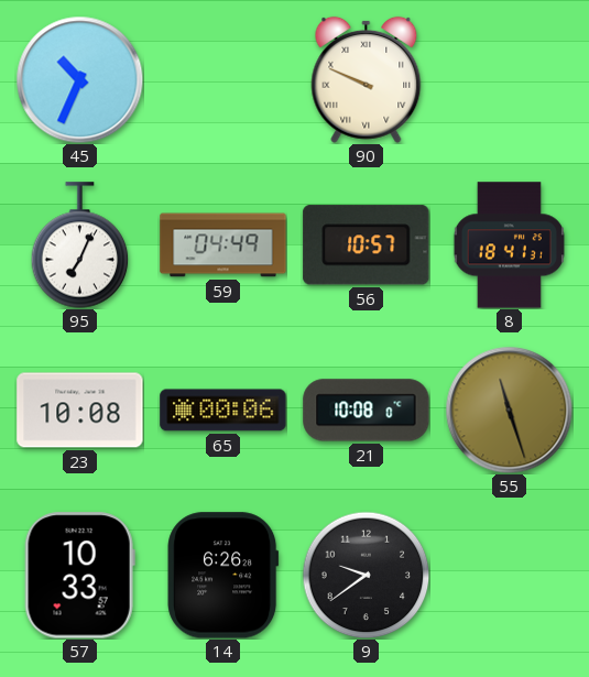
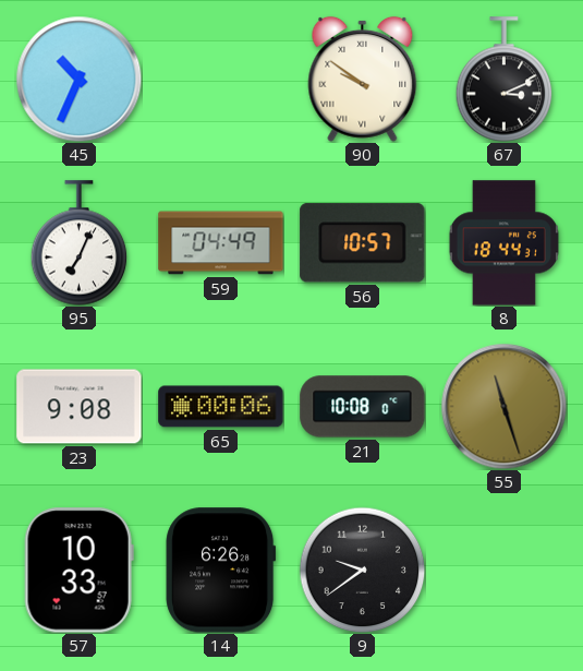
90: 9:49 -> 9:51 (363, 79)
67: none -> 3:11 (505, 80)
8: 18:41 -> 18:44 (503, 243)
23: 10:08 -> 9:08 (80, 407)
